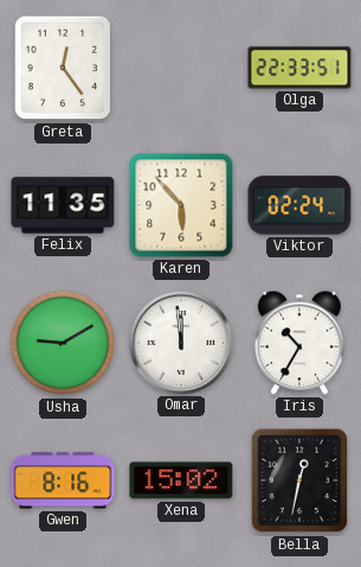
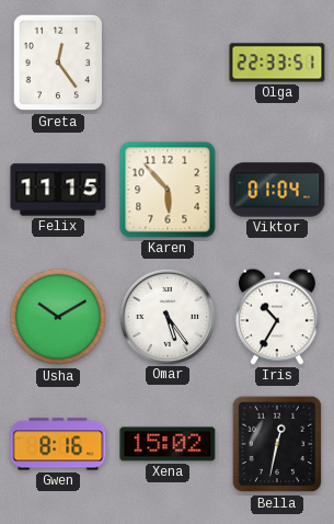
Felix: 11:35 -> 11:15 (58, 190)
Viktor: 02:24 -> 01:04 (277, 190)
Usha: 9:10 -> 10:10 (58, 317)
Omar: 11:59 -> 5:24 (166, 316)
